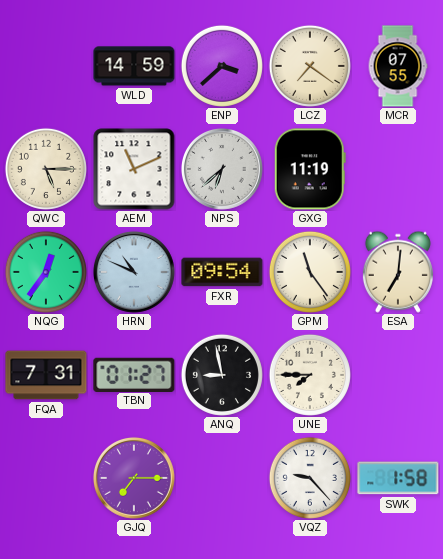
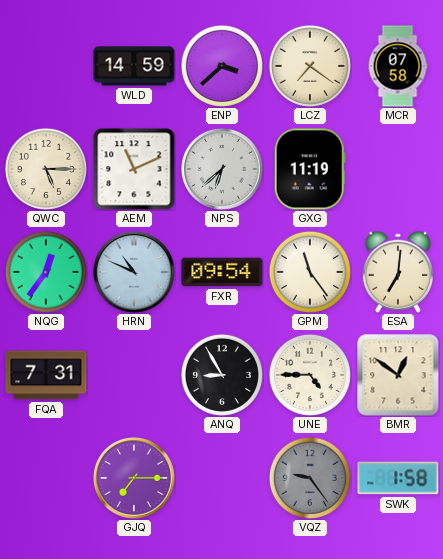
MCR: 07:55 -> 07:58 (398, 66)
TBN: 01:27 -> none (134, 374)
ANQ: 8:58 -> 8:55 (222, 375)
UNE: 7:45 -> 4:45 (310, 375)
BMR: none -> 12:51 (398, 375)
VQZ: 9:23 -> 9:24 (310, 478)
VQZ dial: white -> grey (310, 478)
